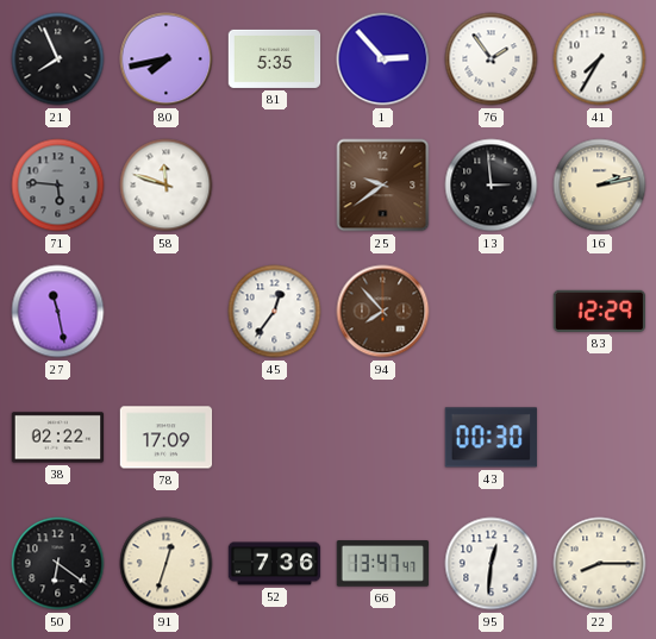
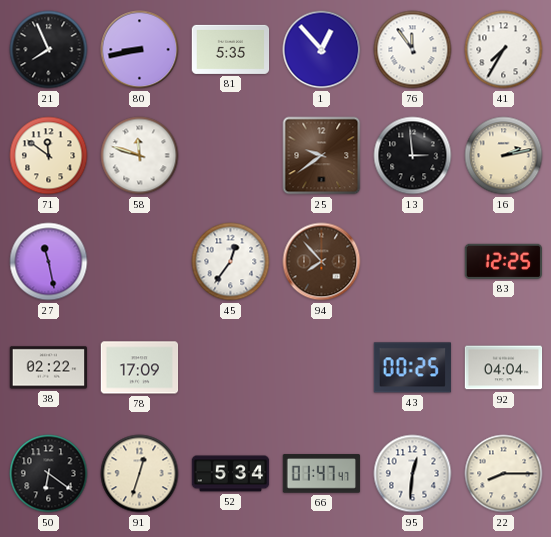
80: 7:43 -> 8:43 (140, 50)
1: 2:53 -> 12:53 (322, 50)
76: 1:54 -> 11:54 (413, 50)
71: 5:46 -> 11:51 (49, 156)
71 dial: grey -> cream (49, 156)
83: 12:29 -> 12:25 (503, 261)
43: 00:30 -> 00:25 (412, 368)
92: none -> 04:04 (504, 368)
52: 7:36 -> 5:34 (231, 474)
66: 13:47 -> 01:47 (322, 474)
